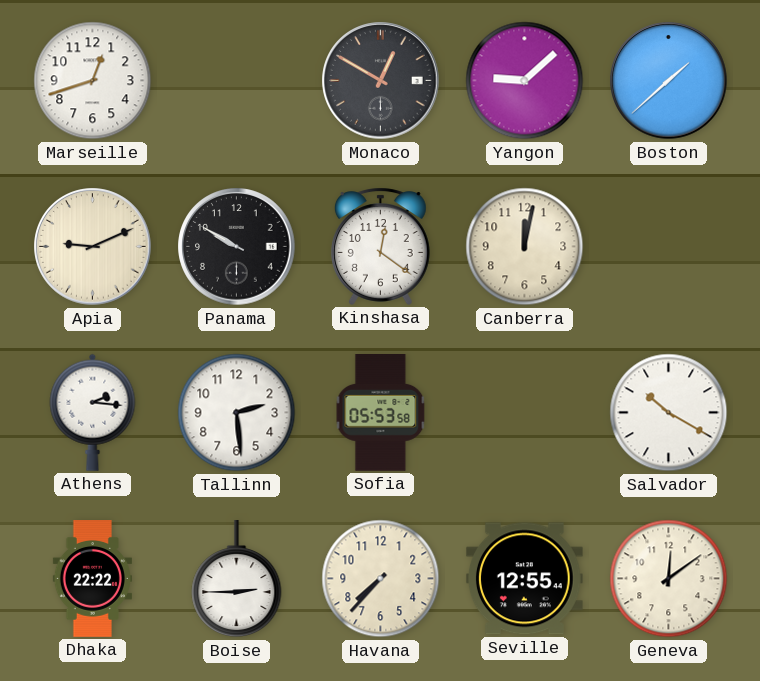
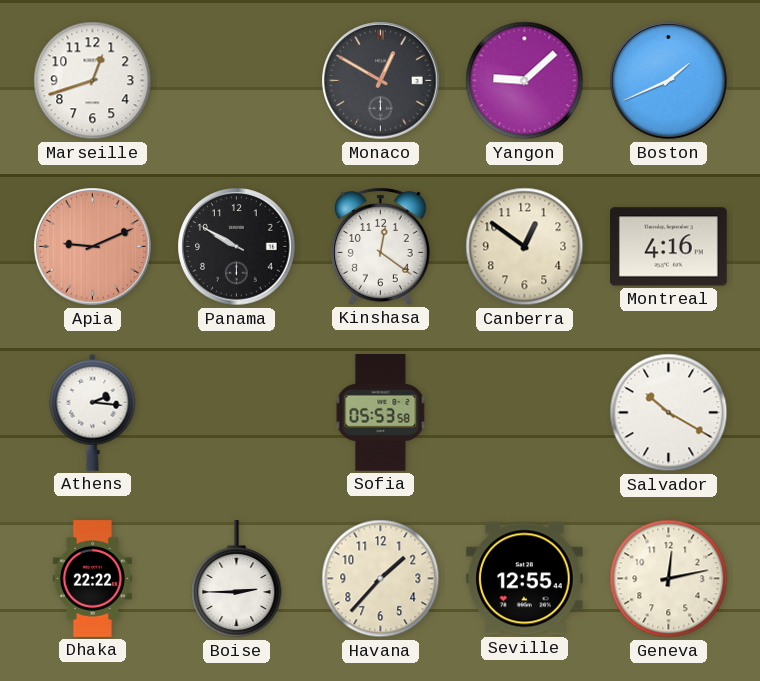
Boston: 1:38 -> 1:41 (669, 81)
Apia dial: cream -> salmon (93, 247)
Canberra: 12:02 -> 12:51 (525, 247)
Montreal: none -> 4:16 (669, 247)
Tallinn: 2:29 -> none (237, 413)
Havana: 7:37 -> 1:37 (381, 579)
Geneva: 12:09 -> 12:13 (669, 579)
